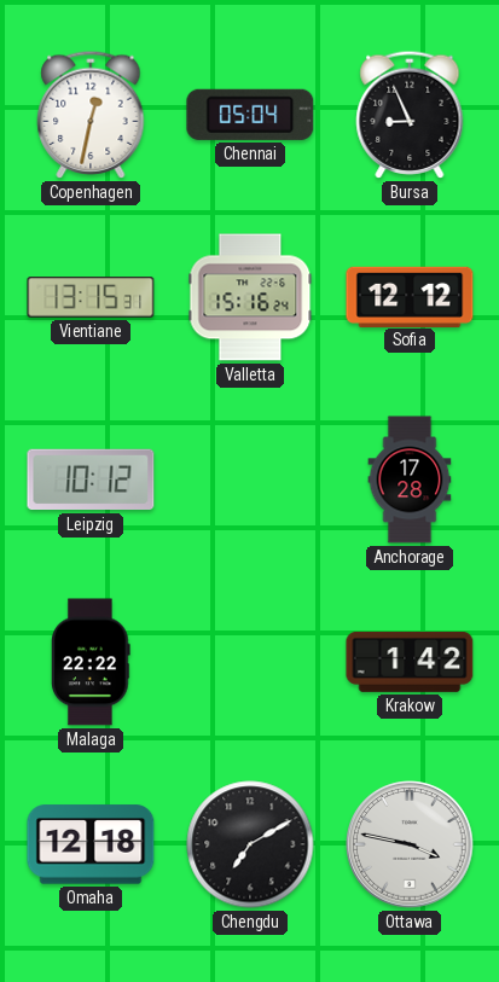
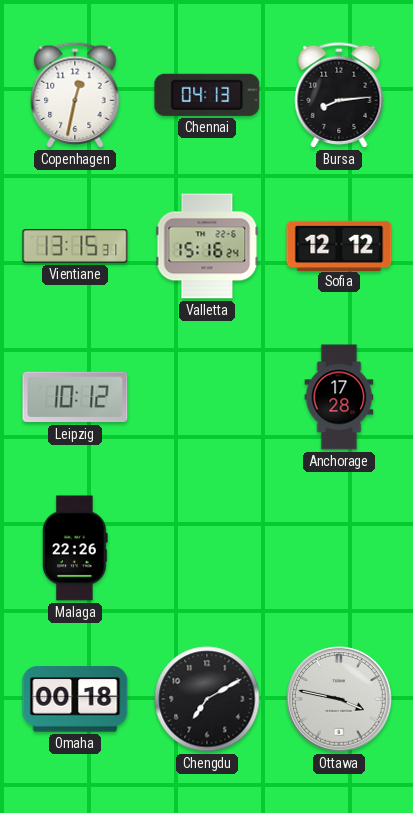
Chennai: 05:04 -> 04:13 (207, 95)
Bursa: 8:56 -> 8:14 (339, 95)
Malaga: 22:22 -> 22:26 (75, 548)
Krakow: 1:42 -> none (410, 662)
Omaha: 12:18 -> 00:18 (75, 699)
